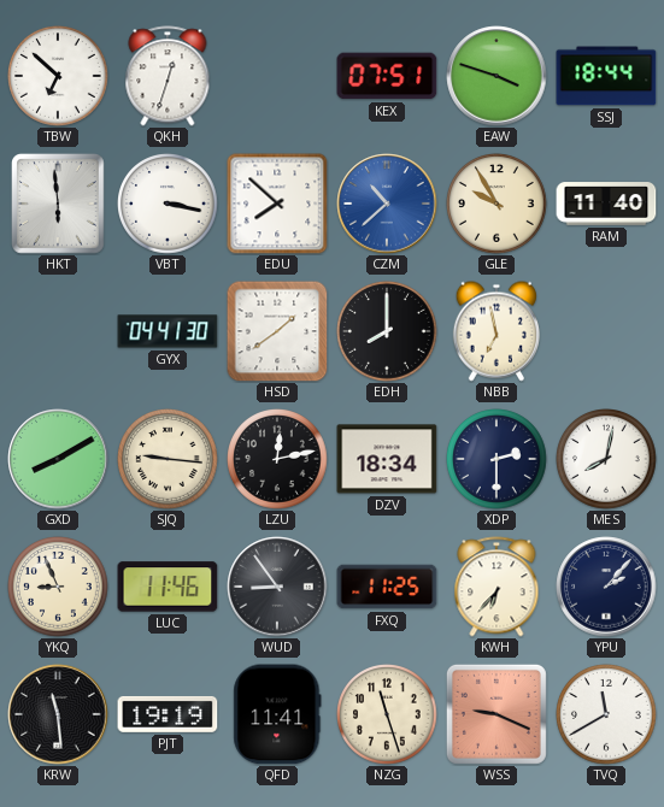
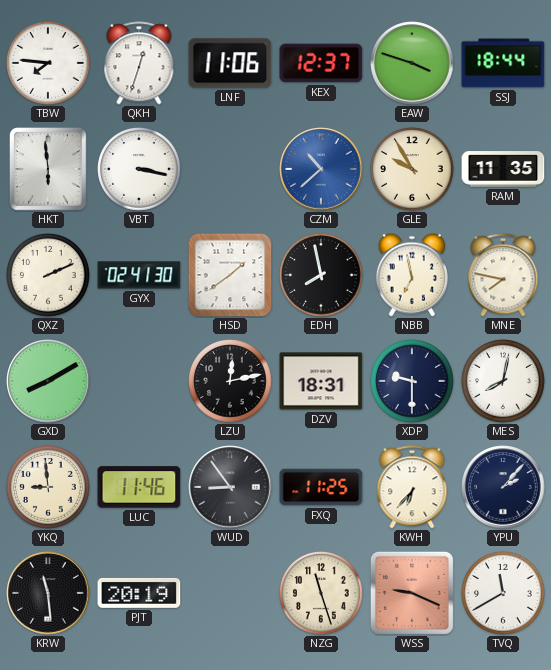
TBW: 6:52 -> 7:46 (49, 64)
LNF: none -> 11:06 (230, 63)
KEX: 07:51 -> 12:37 (321, 63)
EDU: 7:52 -> none (277, 204)
RAM: 11:40 -> 11:35 (503, 169)
QXZ: none -> 2:11 (49, 276)
GYX: 04:41 -> 02:41 (139, 275)
EDH: 8:00 -> 7:58 (322, 276)
MNE: none -> 7:47 (503, 275)
SJQ: 9:16 -> none (169, 460)
DZV: 18:34 -> 18:31 (321, 381)
XDP: 2:30 -> 9:30 (413, 382)
YKQ: 8:56 -> 8:59 (49, 488)
PJT: 19:19 -> 20:19 (139, 593)
QFD: 11:41 -> none (277, 714)
